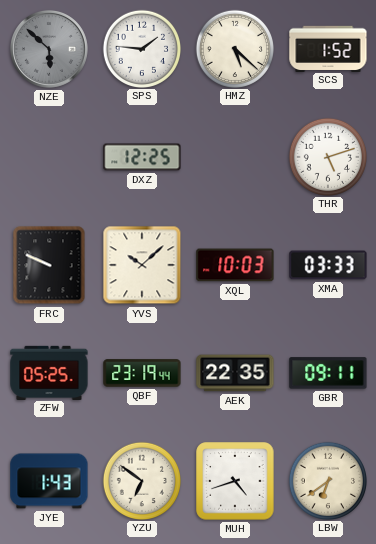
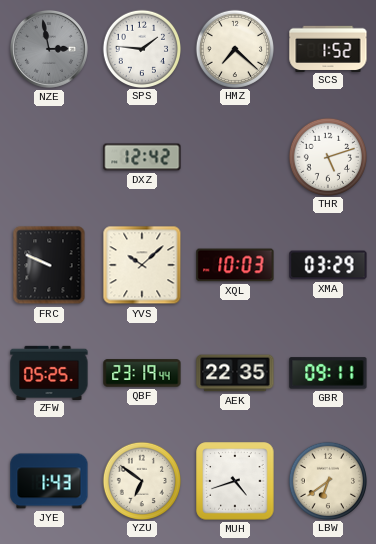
NZE: 5:52 -> 2:58 (49, 49)
HMZ: 5:22 -> 7:22 (234, 48)
DXZ: 12:25 -> 12:42 (142, 157)
XMA: 03:33 -> 03:29 (328, 265)
